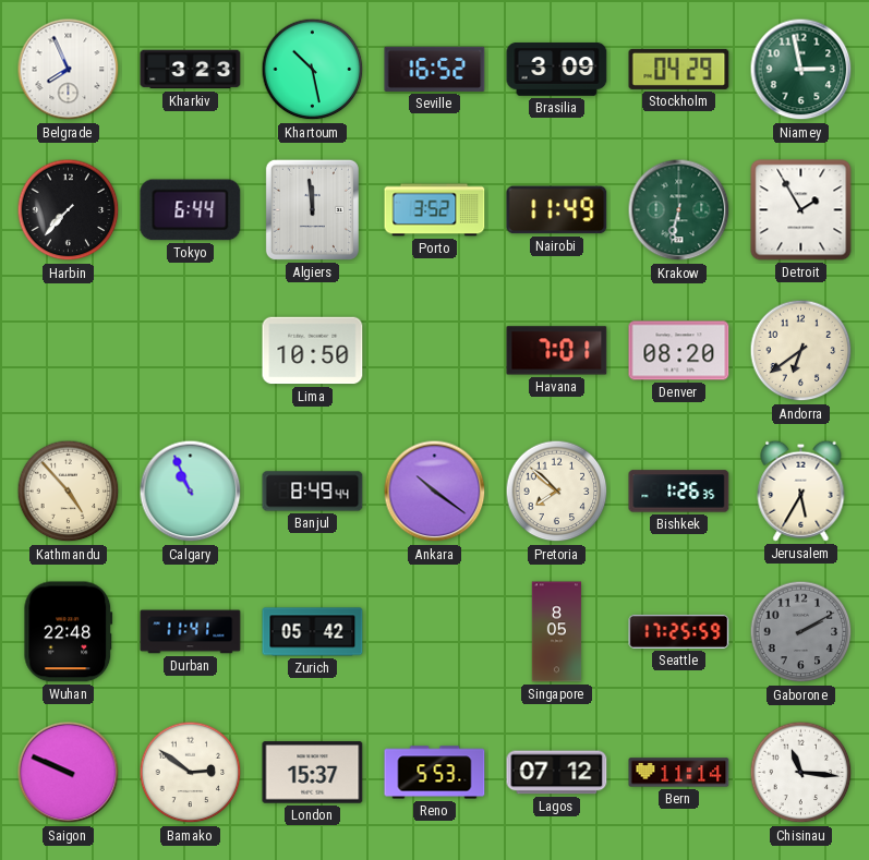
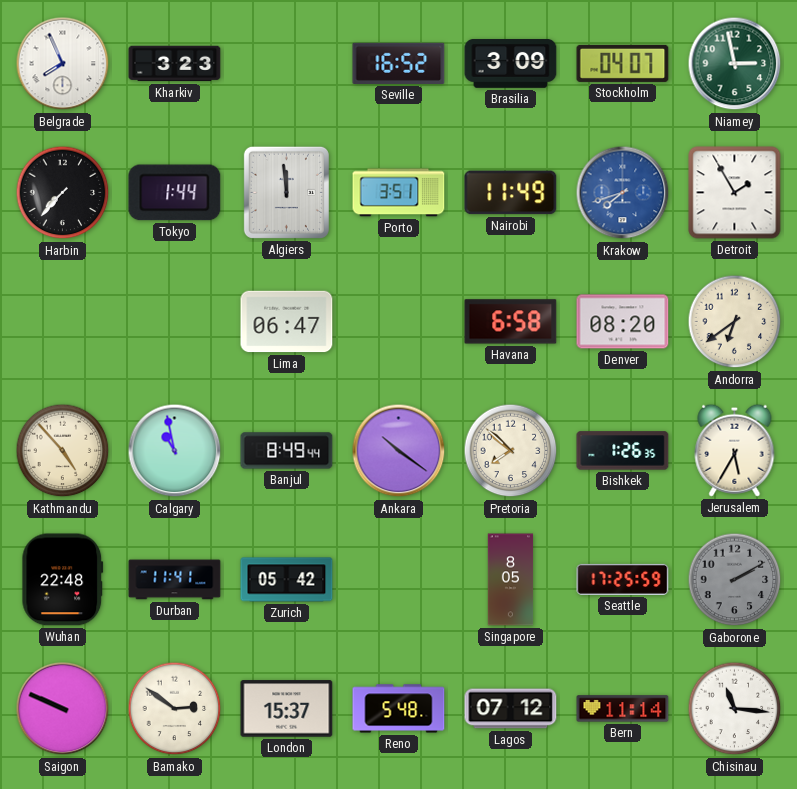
Khartoum: 10:28 -> none (313, 70)
Stockholm: 04:29 -> 04:07 (623, 63)
Tokyo: 6:44 -> 1:44 (175, 193)
Porto: 3:52 -> 3:51 (399, 193)
Krakow: 6:32 -> 7:42 (623, 193)
Krakow dial: green -> blue (623, 193)
Lima: 10:50 -> 06:47 (287, 322)
Havana: 7:01 -> 6:58 (511, 322)
Calgary: 10:56 -> 10:58 (175, 451)
Reno: 5:53 -> 5:48 (399, 709)
